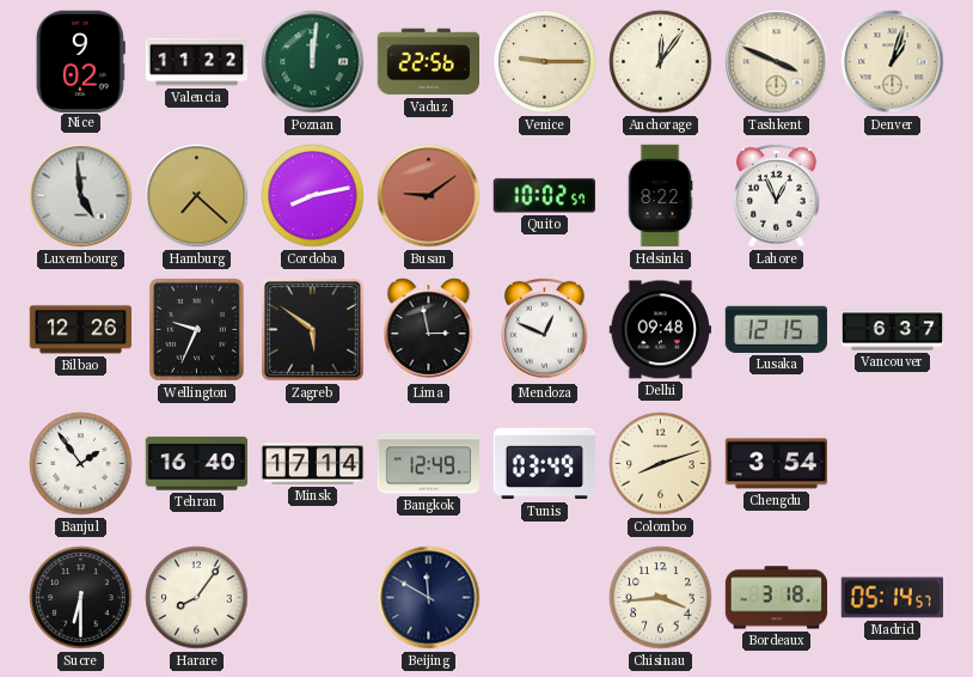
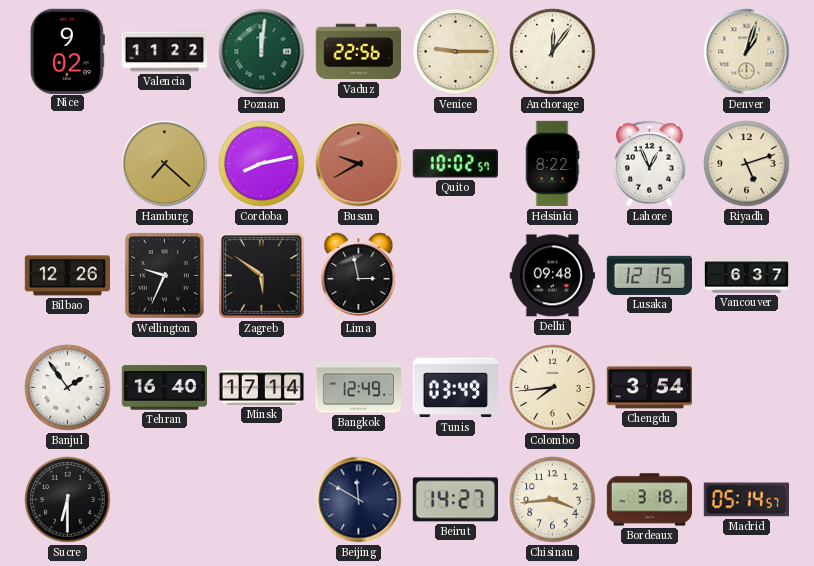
Tashkent: 3:49 -> none (777, 62)
Luxembourg: 4:59 -> none (81, 196)
Busan: 9:09 -> 9:40 (359, 164)
Riyadh: none -> 5:12 (747, 164)
Mendoza: 12:49 -> none (545, 329)
Colombo: 8:12 -> 7:44 (553, 388)
Harare: 8:06 -> none (197, 598)
Beirut: none -> 14:27 (455, 500)
